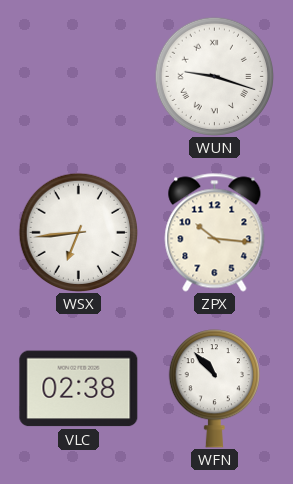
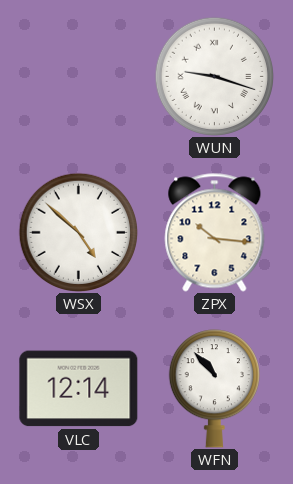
WSX: 6:44 -> 4:52 (78, 232)
VLC: 02:38 -> 12:14 (79, 389)
